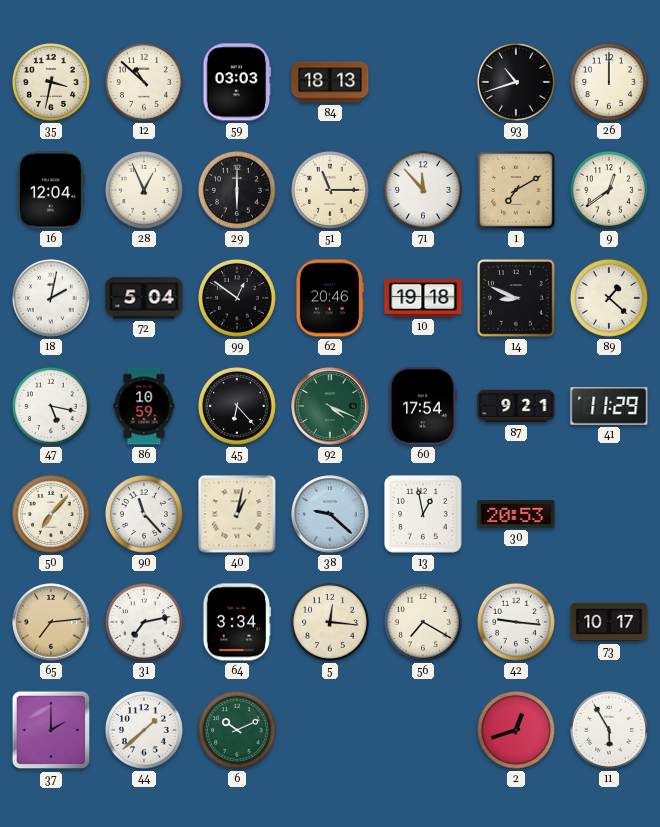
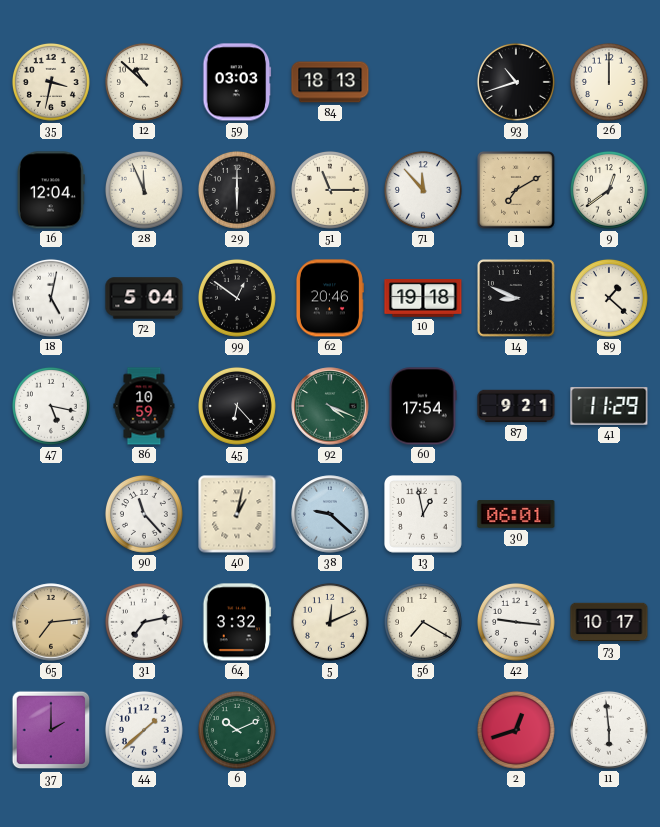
28: 12:56 -> 11:56 (144, 190)
18: 2:02 -> 5:02 (51, 298)
50: 7:07 -> none (51, 514)
30: 20:53 -> 06:01 (516, 514)
64: 3:34 -> 3:32 (237, 622)
5: 12:16 -> 12:11 (330, 622)
11: 5:55 -> 5:59 (609, 730)
